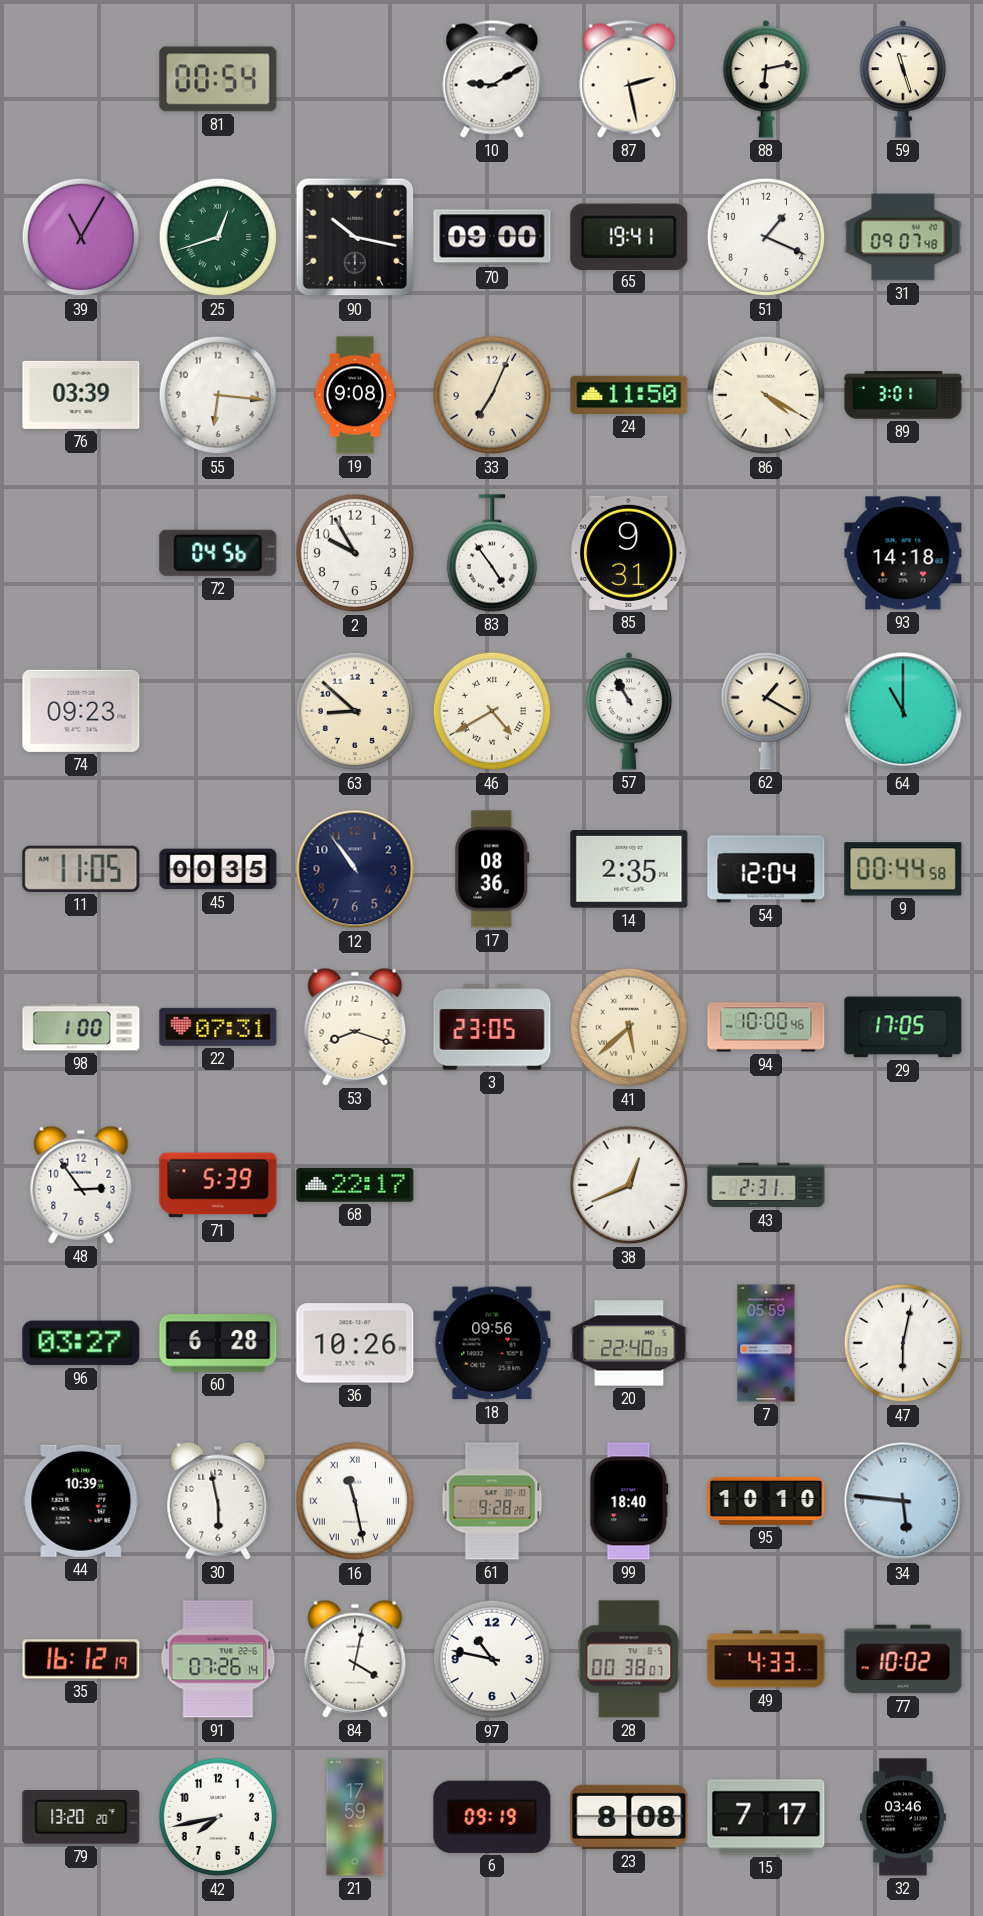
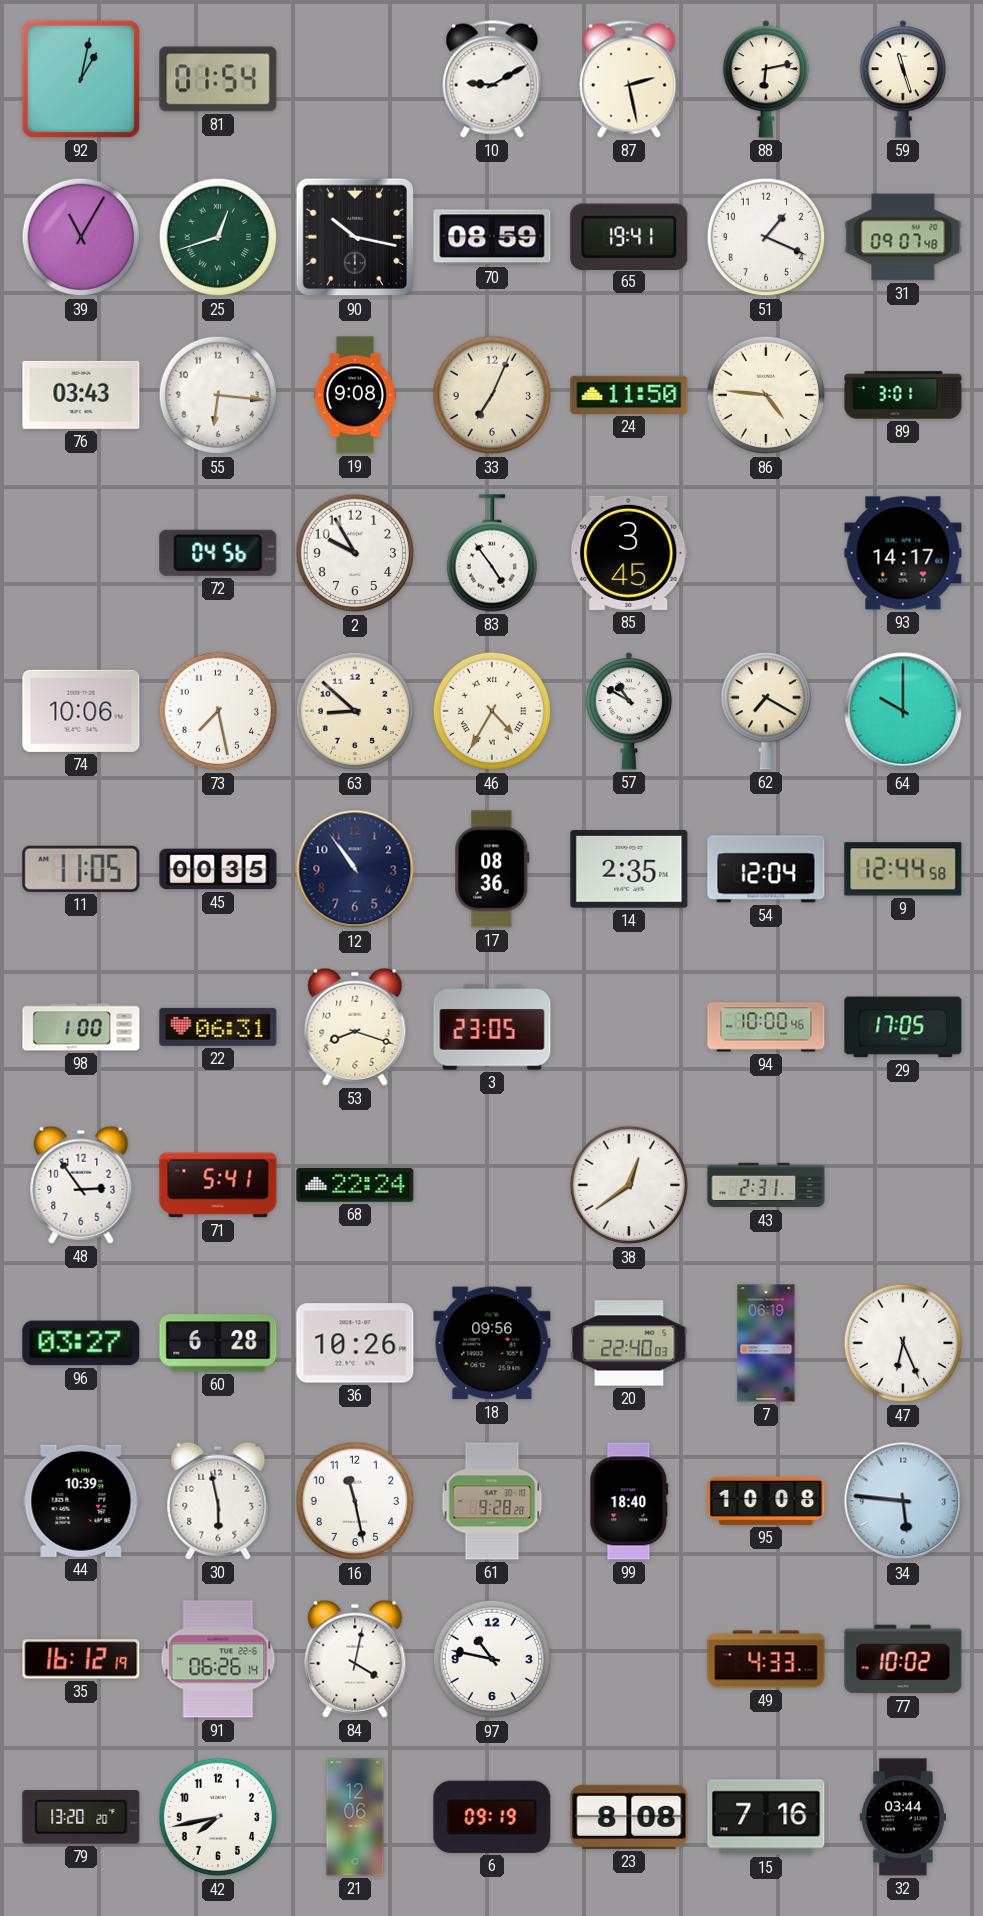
92: none -> 1:02 (81, 79)
81: 00:54 -> 01:54 (218, 79)
70: 09:00 -> 08:59 (492, 237)
76: 03:39 -> 03:43 (81, 395)
86: 4:20 -> 4:46 (766, 395)
85: 9:31 -> 3:45 (630, 553)
93: 14:18 -> 14:17 (903, 553)
74: 09:23 -> 10:06 (81, 711)
73: none -> 7:28 (218, 711)
46: 4:40 -> 4:35 (492, 711)
57: 10:55 -> 10:50 (629, 712)
62: 1:20 -> 7:20 (765, 711)
64: 11:00 -> 10:00 (903, 711)
9: 00:44 -> 12:44 (903, 869)
22: 07:31 -> 06:31 (218, 1027)
41: 5:38 -> none (629, 1027)
71: 5:39 -> 5:41 (218, 1185)
68: 22:17 -> 22:24 (355, 1186)
38: 12:41 -> 12:39 (629, 1185)
7: 05:59 -> 06:19 (766, 1343)
47: 6:02 -> 6:26 (903, 1343)
16 numerals: Roman -> Arabic (355, 1501)
95: 10:10 -> 10:08 (766, 1501)
91: 07:26 -> 06:26 (218, 1659)
28: 00:38 -> none (629, 1659)
21: 17:59 -> 12:06 (355, 1817)
15: 7:17 -> 7:16 (766, 1817)
32: 03:46 -> 03:44 (903, 1817)
